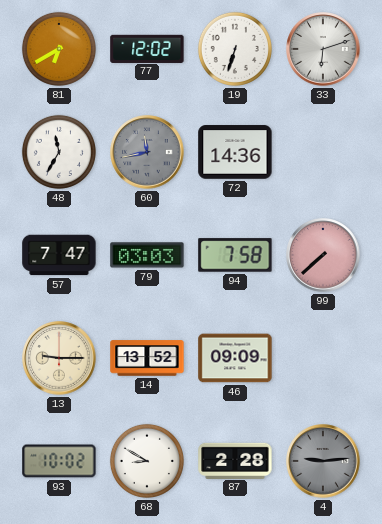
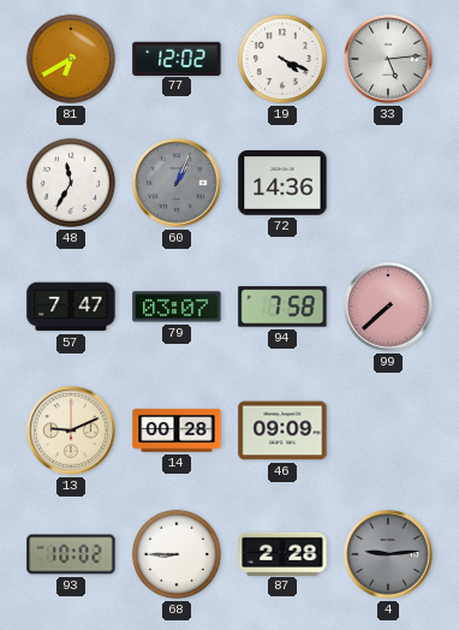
19: 6:33 -> 4:19 (282, 59)
33: 6:12 -> 5:14 (388, 59)
60: 11:43 -> 1:04 (177, 183)
79: 03:03 -> 03:07 (177, 307)
13: 9:15 -> 9:11 (71, 430)
14: 13:52 -> 00:28 (177, 430)
68: 8:50 -> 8:45 (177, 554)
